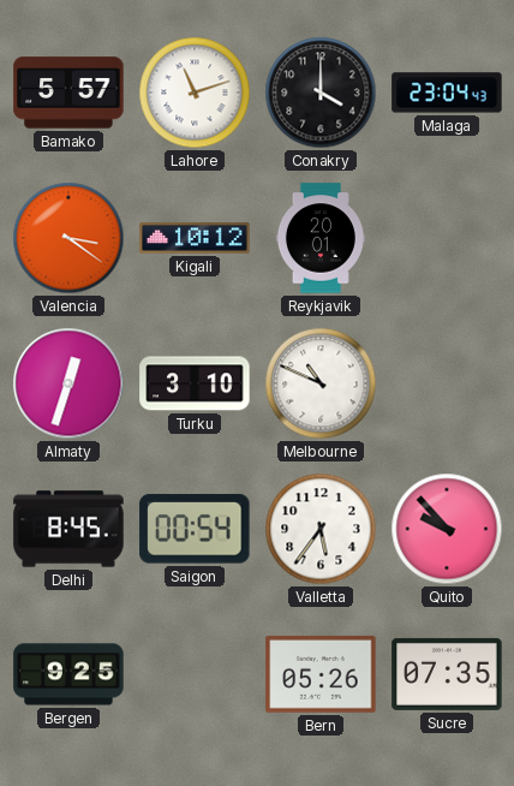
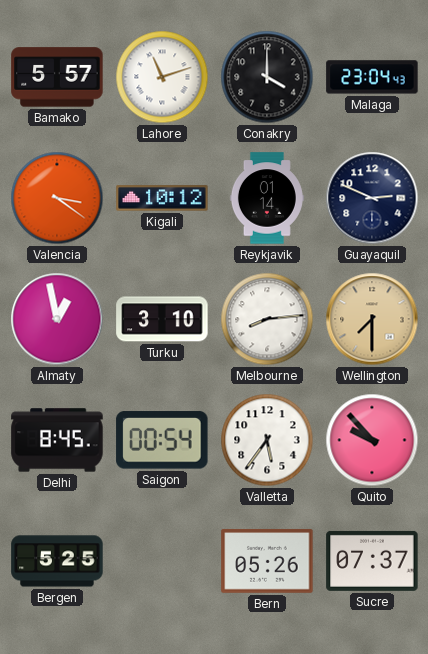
Reykjavik: 20:01 -> 01:14 (267, 198)
Guayaquil: none -> 2:49 (372, 198)
Almaty: 12:33 -> 12:58 (57, 319)
Melbourne: 10:49 -> 8:14 (267, 319)
Wellington: none -> 7:30 (372, 319)
Bergen: 9:25 -> 5:25 (57, 561)
Sucre: 07:35 -> 07:37 (372, 561)
